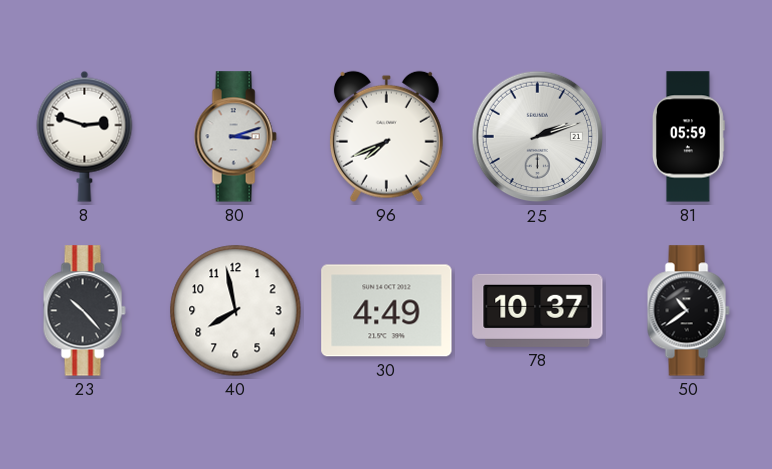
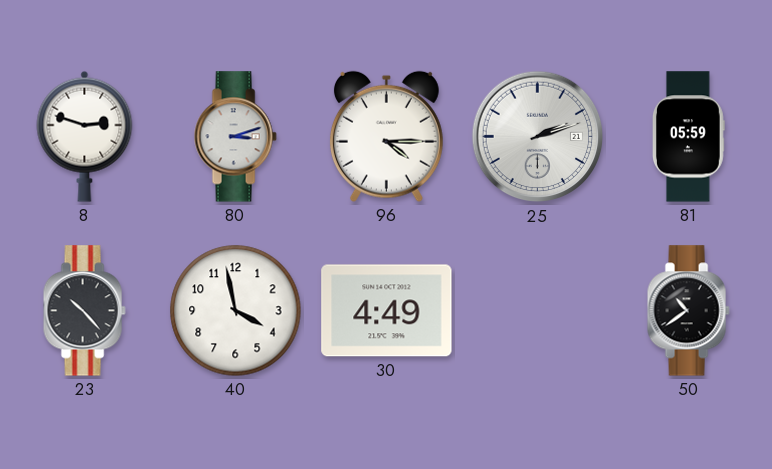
96: 7:41 -> 4:15 (386, 136)
40: 7:58 -> 3:58 (236, 311)
78: 10:37 -> none (538, 310)
